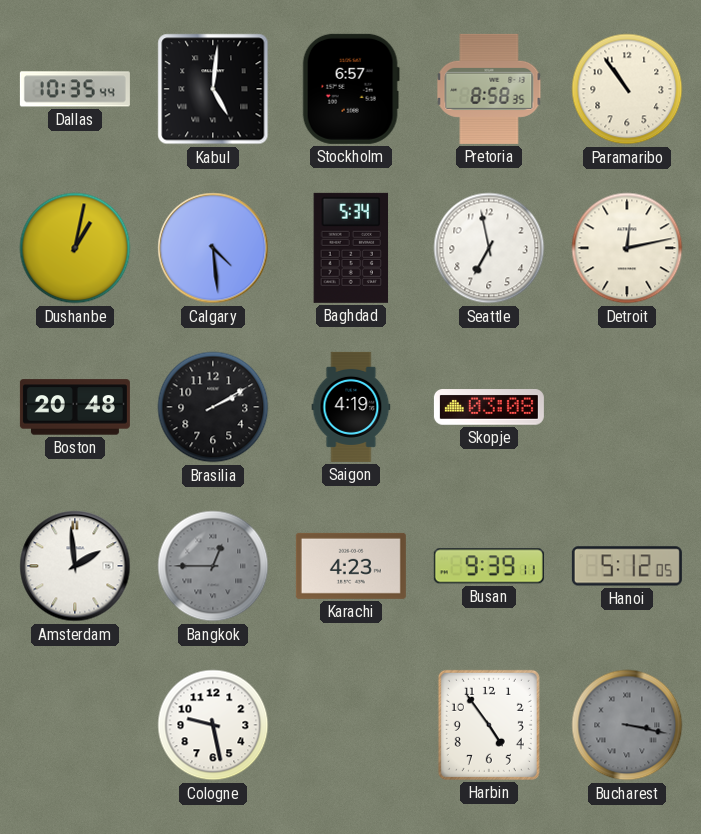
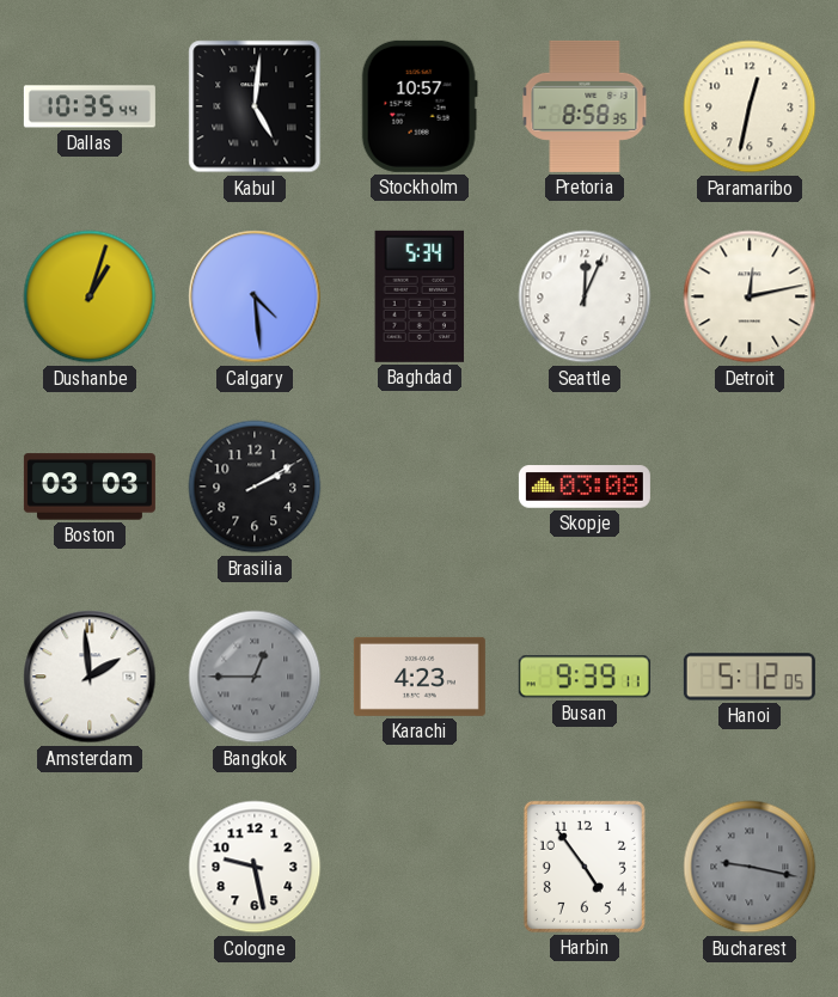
Stockholm: 6:57 -> 10:57 (420, 106)
Paramaribo: 10:54 -> 12:32 (750, 106)
Dushanbe: 1:02 -> 1:03 (90, 296)
Seattle: 6:58 -> 12:04 (585, 296)
Boston: 20:48 -> 03:03 (90, 487)
Saigon: 4:19 -> none (351, 407)
Bucharest: 3:17 -> 9:17 (750, 867)
